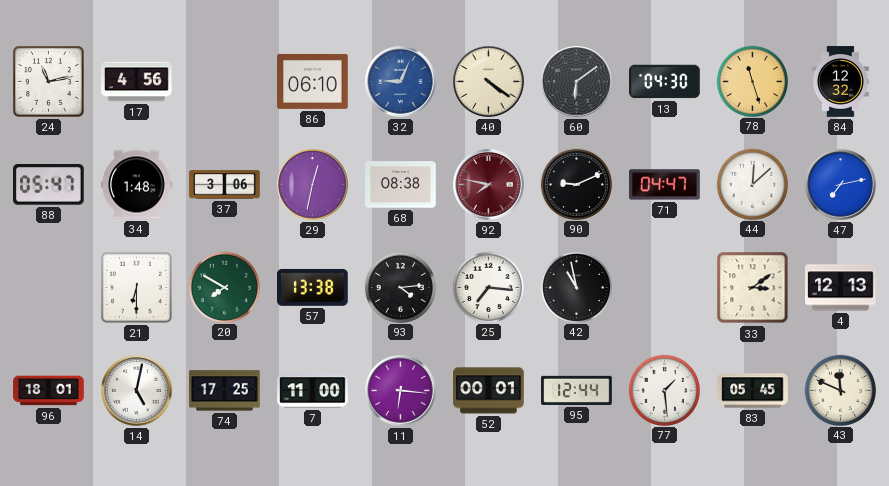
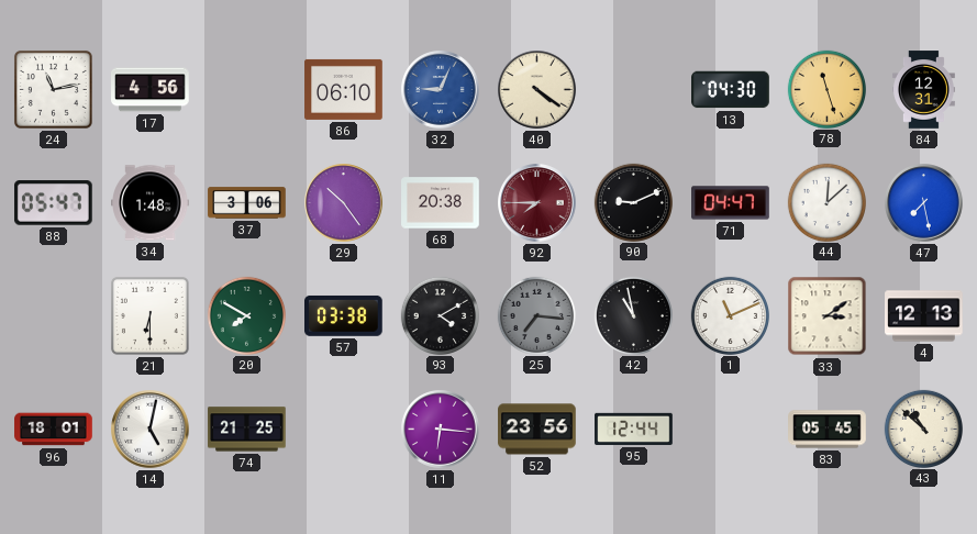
60: 6:09 -> none (577, 82)
84: 12:32 -> 12:31 (924, 90)
29: 12:32 -> 10:24 (344, 203)
68: 08:38 -> 20:38 (441, 203)
92: 7:47 -> 7:45 (537, 203)
47: 7:13 -> 7:28 (924, 203)
57: 13:38 -> 03:38 (344, 315)
93: 4:14 -> 4:10 (440, 315)
25 dial: white -> grey (536, 315)
1: none -> 11:11 (730, 315)
74: 17:25 -> 21:25 (247, 430)
7: 11:00 -> none (313, 391)
52: 00:01 -> 23:56 (537, 430)
77: 1:29 -> none (664, 390)
43: 11:49 -> 10:52 (923, 429)
